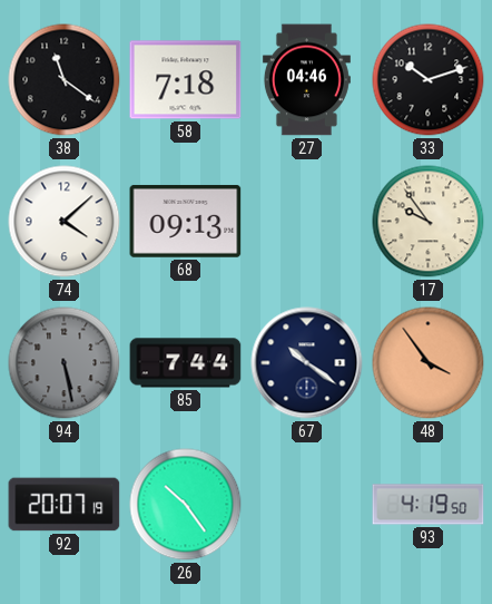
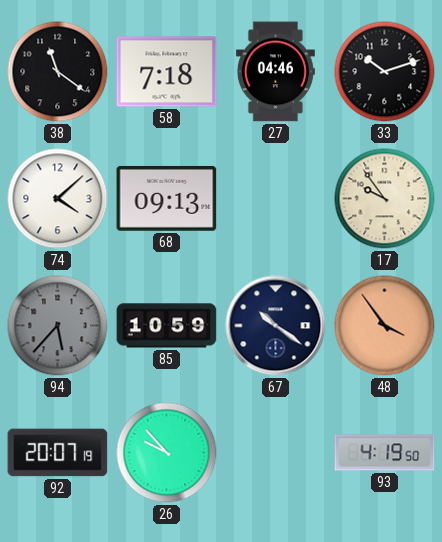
94: 5:28 -> 5:37 (58, 326)
85: 7:44 -> 10:59 (167, 326)
26: 10:24 -> 9:53 (167, 453)
